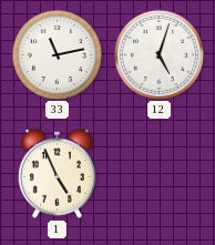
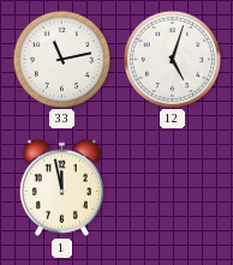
1: 4:56 -> 11:58 (61, 187)
